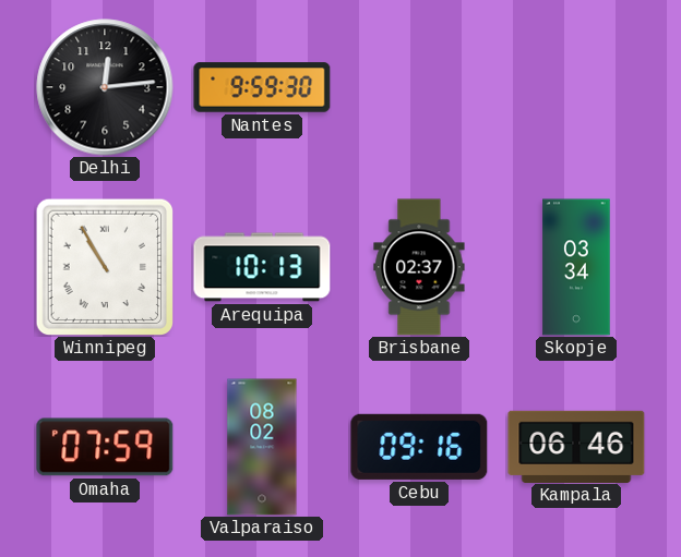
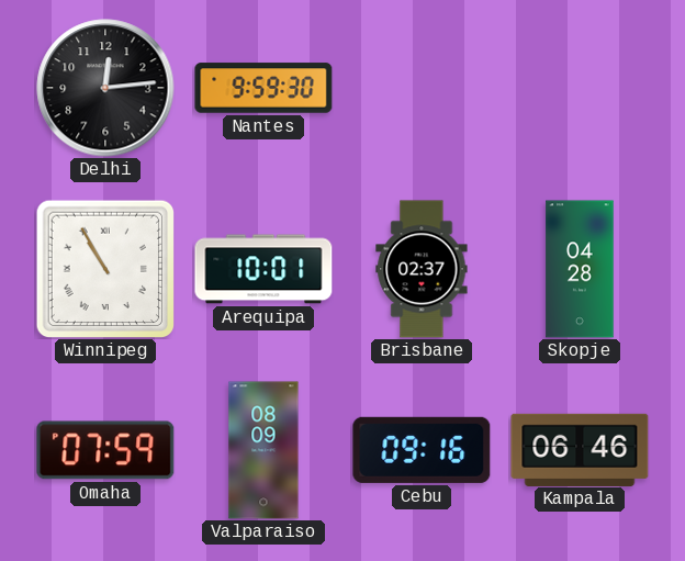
Arequipa: 10:13 -> 10:01 (263, 269)
Skopje: 03:34 -> 04:28 (580, 269)
Valparaiso: 08:02 -> 08:09 (263, 450)
